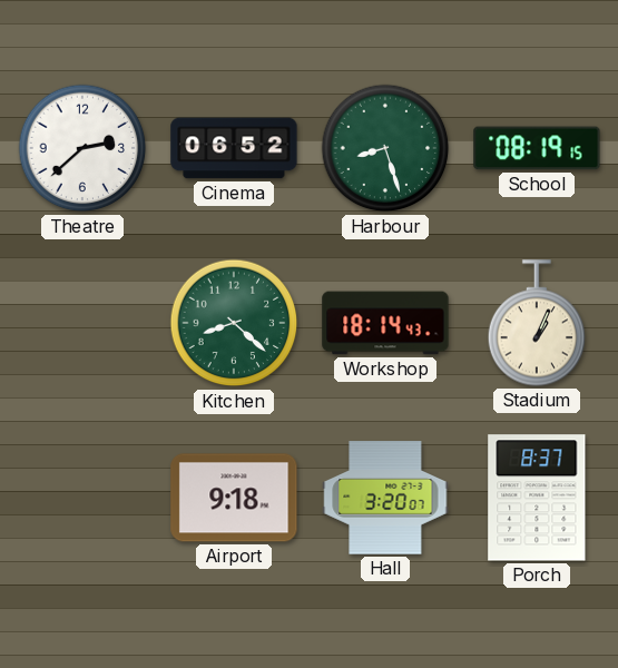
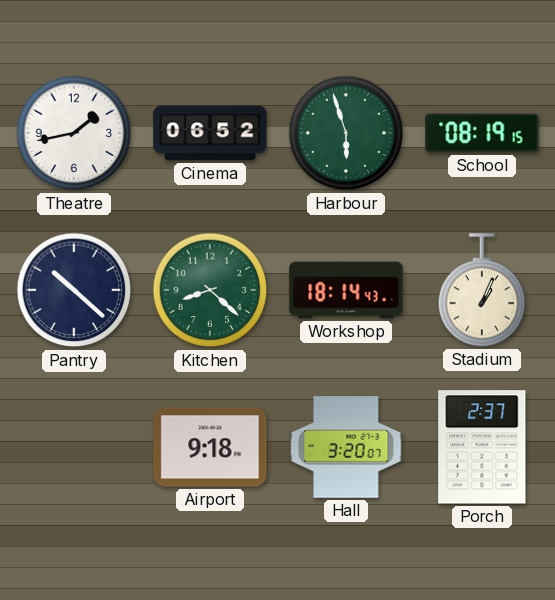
Theatre: 2:38 -> 1:43 (74, 133)
Harbour: 8:27 -> 5:57 (346, 133)
Pantry: none -> 10:22 (74, 290)
Porch: 8:37 -> 2:37 (482, 447)
